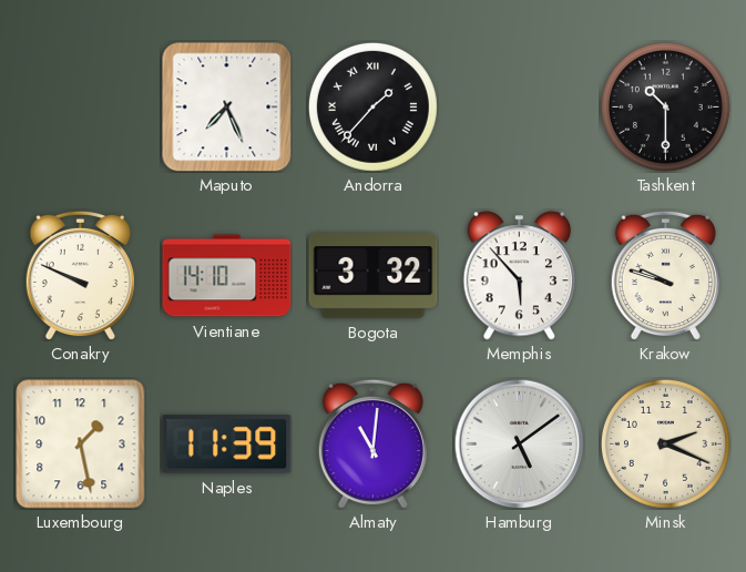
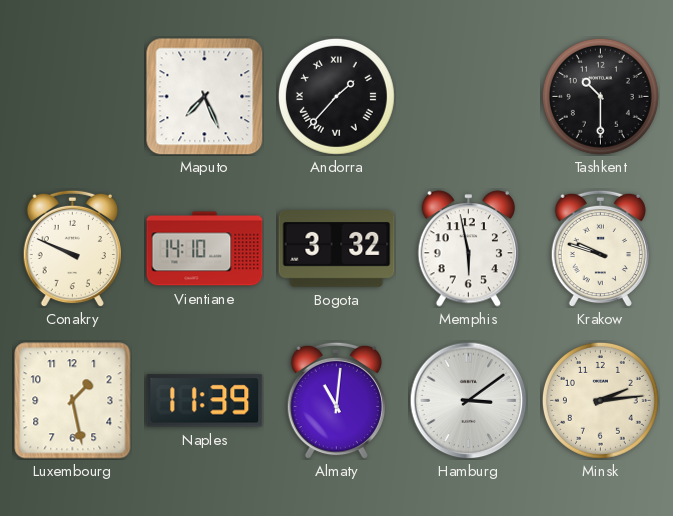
Memphis: 5:53 -> 5:58 (468, 249)
Hamburg: 5:09 -> 3:09 (468, 400)
Minsk: 2:19 -> 2:14 (600, 400)
